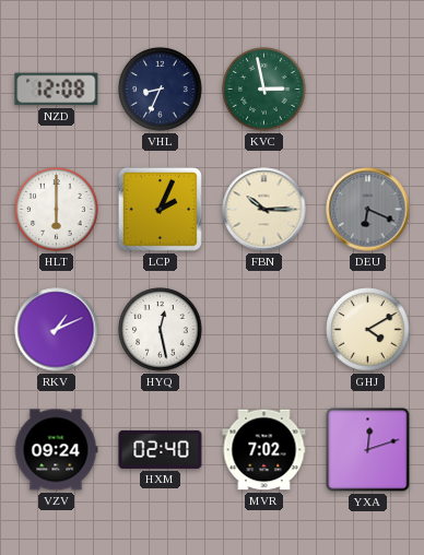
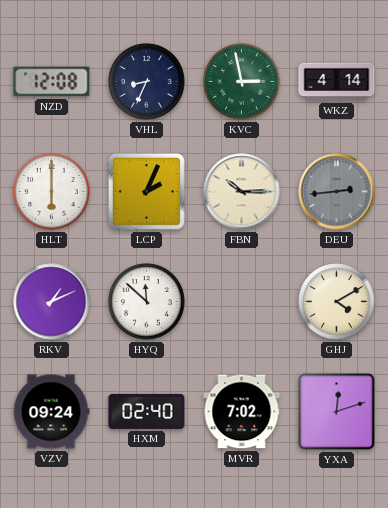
WKZ: none -> 4:14 (337, 82)
DEU: 6:19 -> 2:44 (337, 192)
HYQ: 12:28 -> 11:52 (147, 302)
